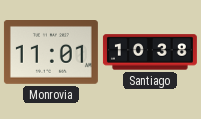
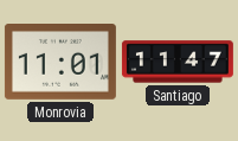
Santiago: 10:38 -> 11:47 (178, 62)
